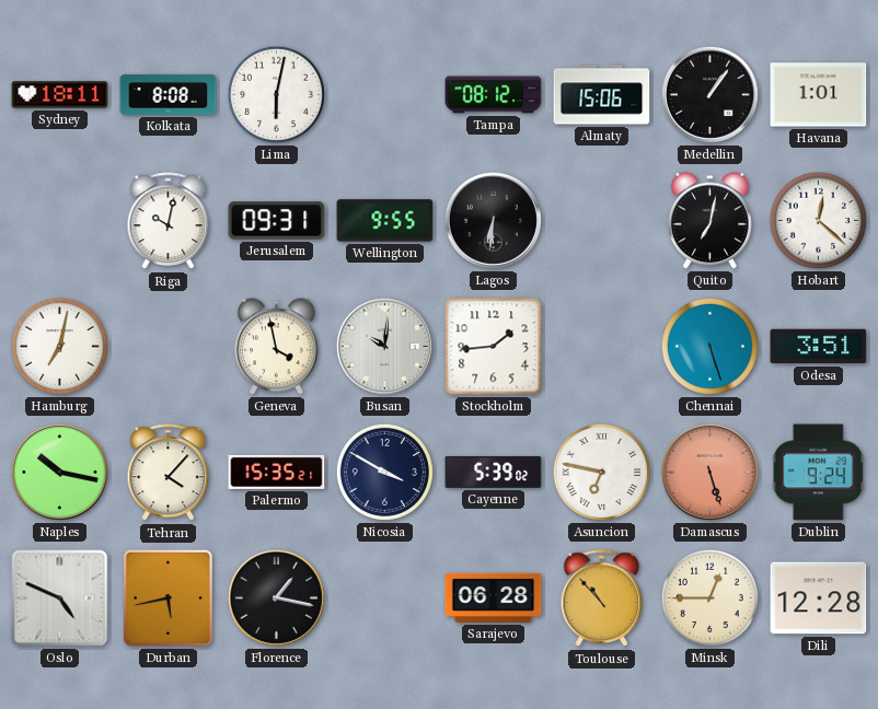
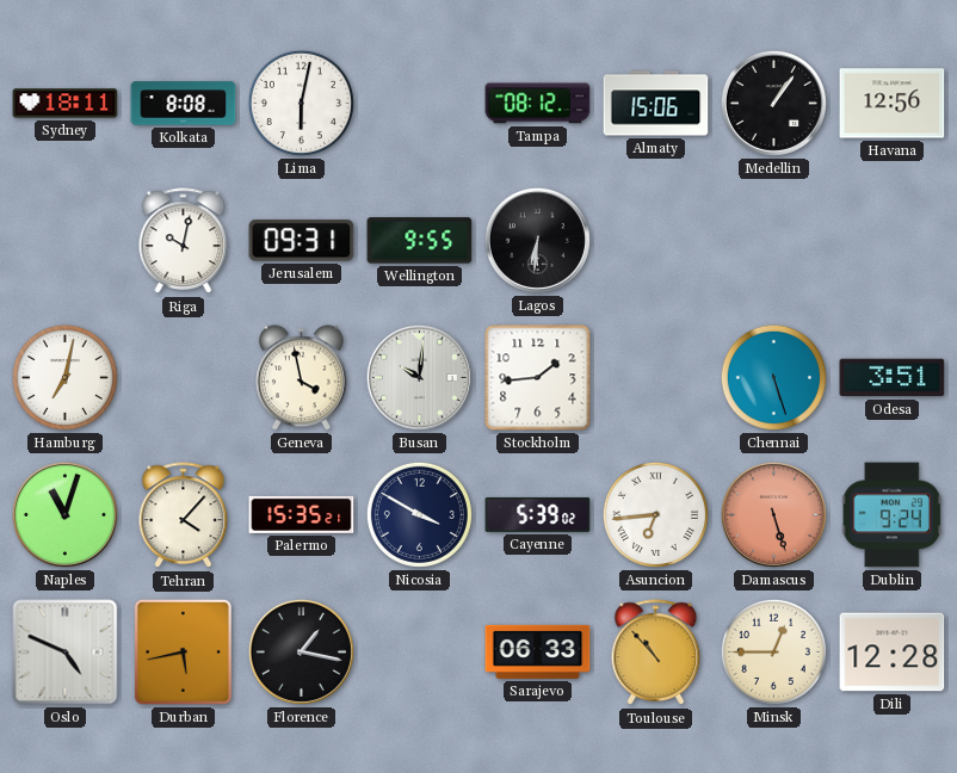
Havana: 1:01 -> 12:56 (893, 104)
Quito: 7:02 -> none (711, 221)
Hobart: 12:22 -> none (818, 220)
Naples: 10:17 -> 11:03 (64, 514)
Asuncion: 6:47 -> 6:44 (655, 514)
Sarajevo: 06:28 -> 06:33 (538, 651)
